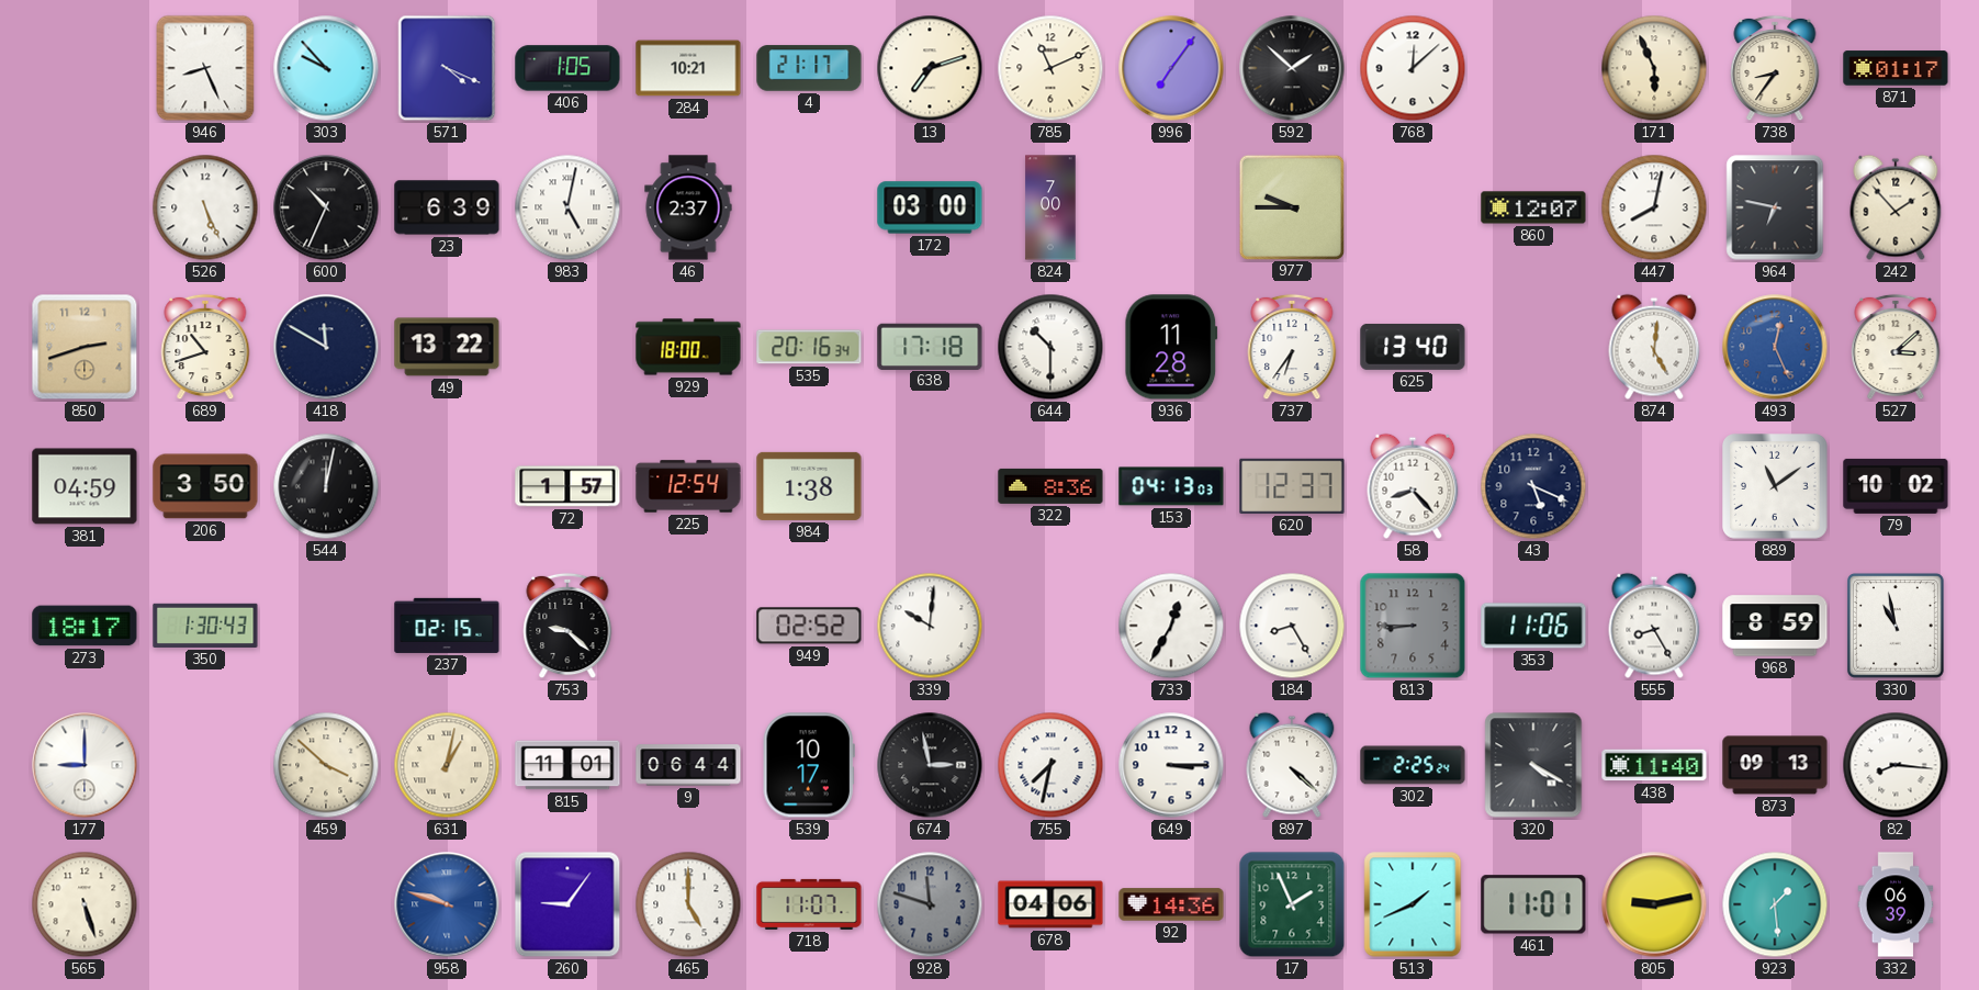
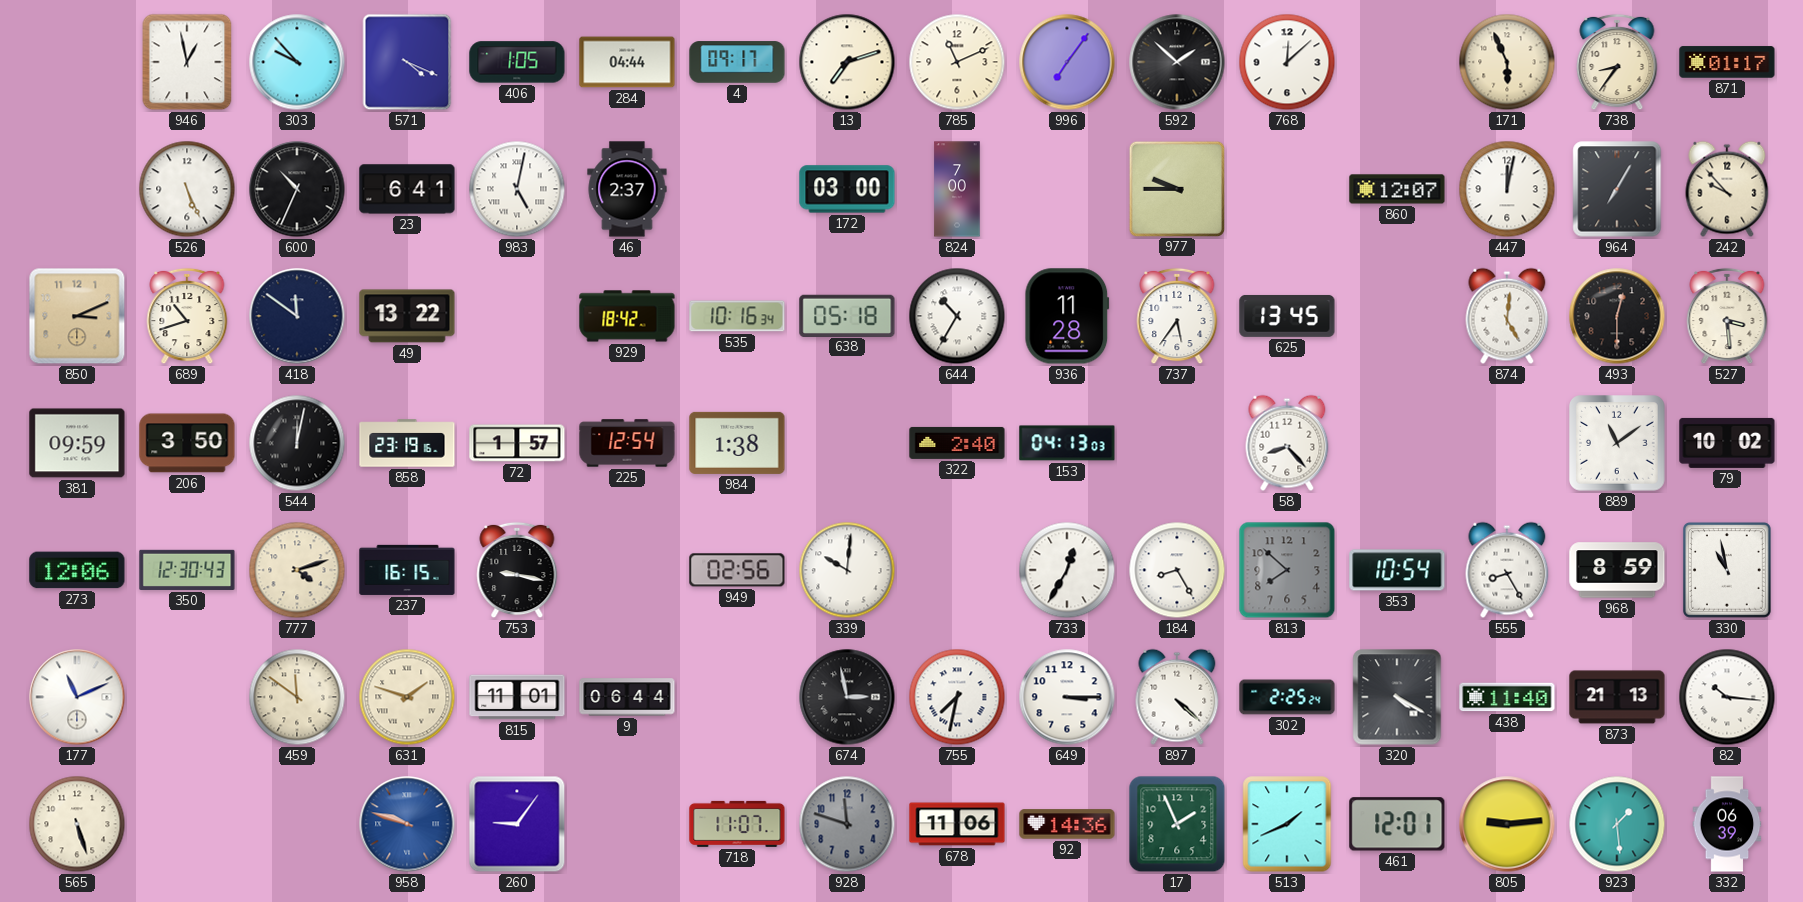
946: 8:26 -> 12:58 (187, 62)
284: 10:21 -> 04:44 (627, 62)
4: 21:17 -> 09:17 (737, 62)
23: 6:39 -> 6:41 (407, 189)
447: 8:02 -> 12:02 (1507, 189)
964: 6:47 -> 7:05 (1617, 189)
242: 1:53 -> 9:53 (1727, 189)
850: 2:42 -> 3:11 (77, 316)
418: 11:50 -> 11:51 (297, 316)
929: 18:00 -> 18:42 (627, 316)
535: 20:16 -> 10:16 (737, 316)
638: 17:18 -> 05:18 (847, 315)
644: 10:30 -> 10:35 (957, 316)
737: 6:36 -> 5:36 (1177, 316)
625: 13:40 -> 13:45 (1287, 316)
493: 12:26 -> 12:30 (1617, 316)
493 dial: blue -> black (1617, 316)
527: 3:08 -> 3:29 (1727, 316)
381: 04:59 -> 09:59 (77, 443)
858: none -> 23:19 (407, 443)
322: 8:36 -> 2:40 (957, 443)
620: 12:37 -> none (1292, 486)
43: 5:19 -> none (1533, 486)
273: 18:17 -> 12:06 (77, 570)
350: 1:30 -> 12:30 (187, 570)
777: none -> 4:12 (297, 570)
237: 02:15 -> 16:15 (407, 570)
753: 9:22 -> 9:17 (517, 570)
949: 02:52 -> 02:56 (737, 570)
813: 8:45 -> 7:52 (1287, 570)
353: 11:06 -> 10:54 (1397, 570)
177: 9:00 -> 11:11 (77, 697)
459: 3:52 -> 11:51 (297, 697)
631: 1:02 -> 1:48 (407, 697)
539: 10:17 -> none (809, 765)
873: 09:13 -> 21:13 (1617, 697)
82: 8:16 -> 10:16 (1727, 697)
465: 5:00 -> none (688, 904)
678: 04:06 -> 11:06 (957, 824)
461: 11:01 -> 12:01 (1397, 824)
805: 9:13 -> 9:14 (1507, 824)
